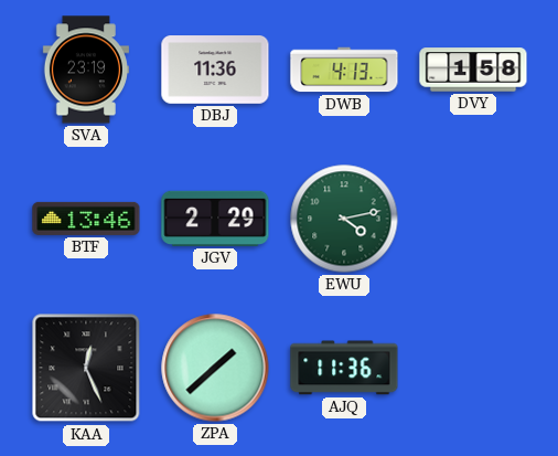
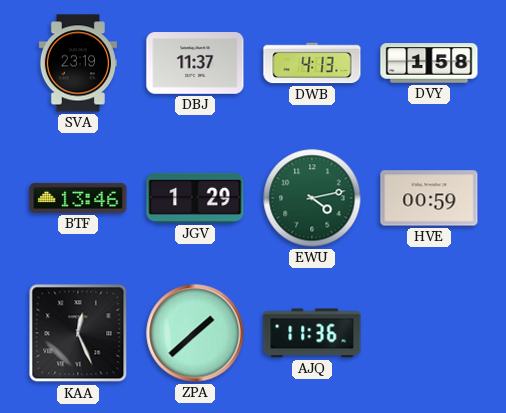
DBJ: 11:36 -> 11:37 (195, 63)
JGV: 2:29 -> 1:29 (195, 198)
HVE: none -> 00:59 (429, 198)
